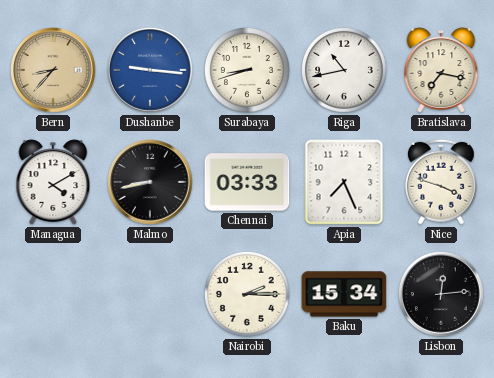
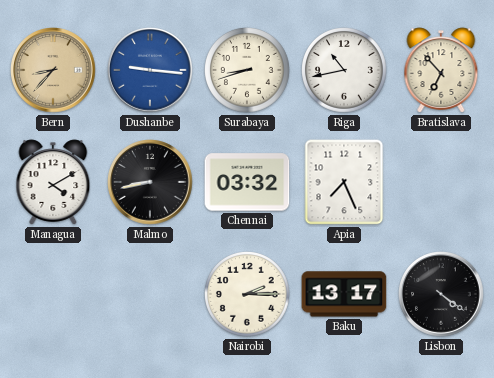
Bratislava: 7:17 -> 6:53 (441, 70)
Chennai: 03:33 -> 03:32 (247, 182)
Nice: 3:48 -> none (442, 182)
Baku: 15:34 -> 13:17 (344, 294)
Lisbon: 12:14 -> 4:21 (441, 294)
